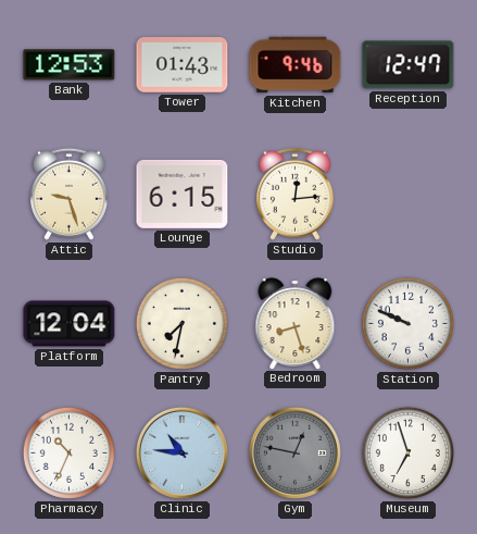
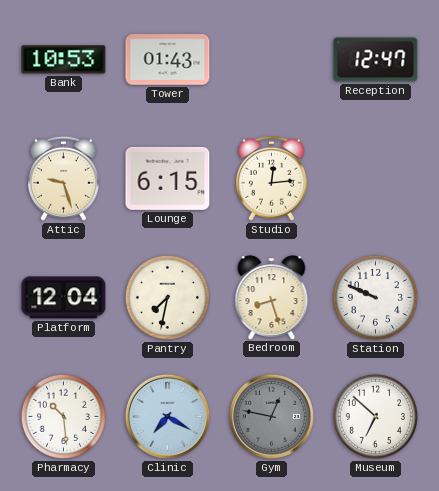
Bank: 12:53 -> 10:53 (64, 60)
Kitchen: 9:46 -> none (296, 65)
Pharmacy: 10:34 -> 10:29 (63, 416)
Clinic: 10:46 -> 7:20 (167, 416)
Museum: 6:57 -> 6:52 (375, 416)
